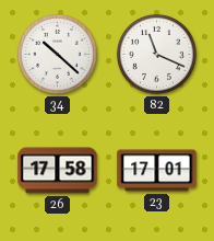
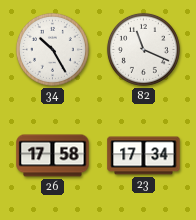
34: 10:22 -> 10:25 (52, 49)
23: 17:01 -> 17:34 (144, 156)
